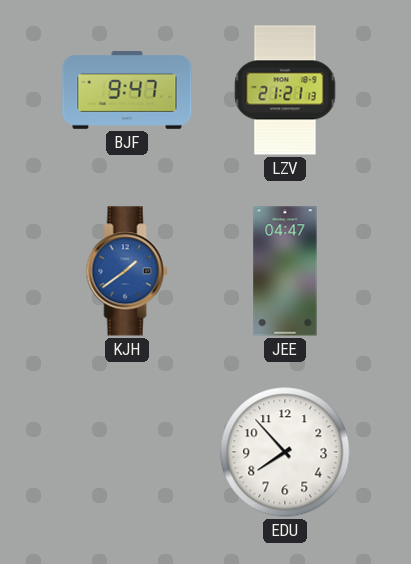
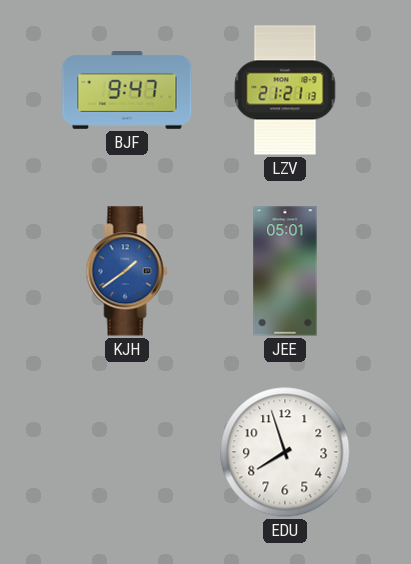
JEE: 04:47 -> 05:01 (285, 271)
EDU: 7:53 -> 7:57 (285, 452)
